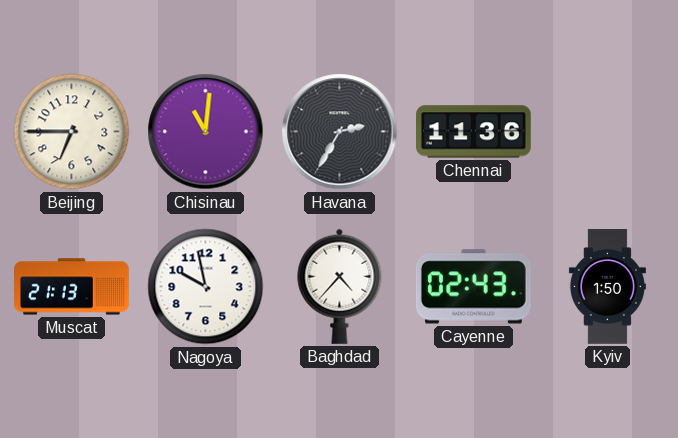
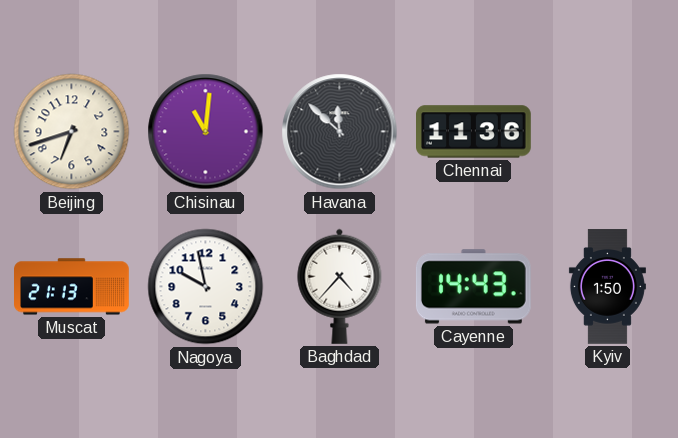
Beijing: 6:45 -> 6:42 (72, 132)
Havana: 2:35 -> 11:52 (340, 132)
Cayenne: 02:43 -> 14:43 (473, 287)
